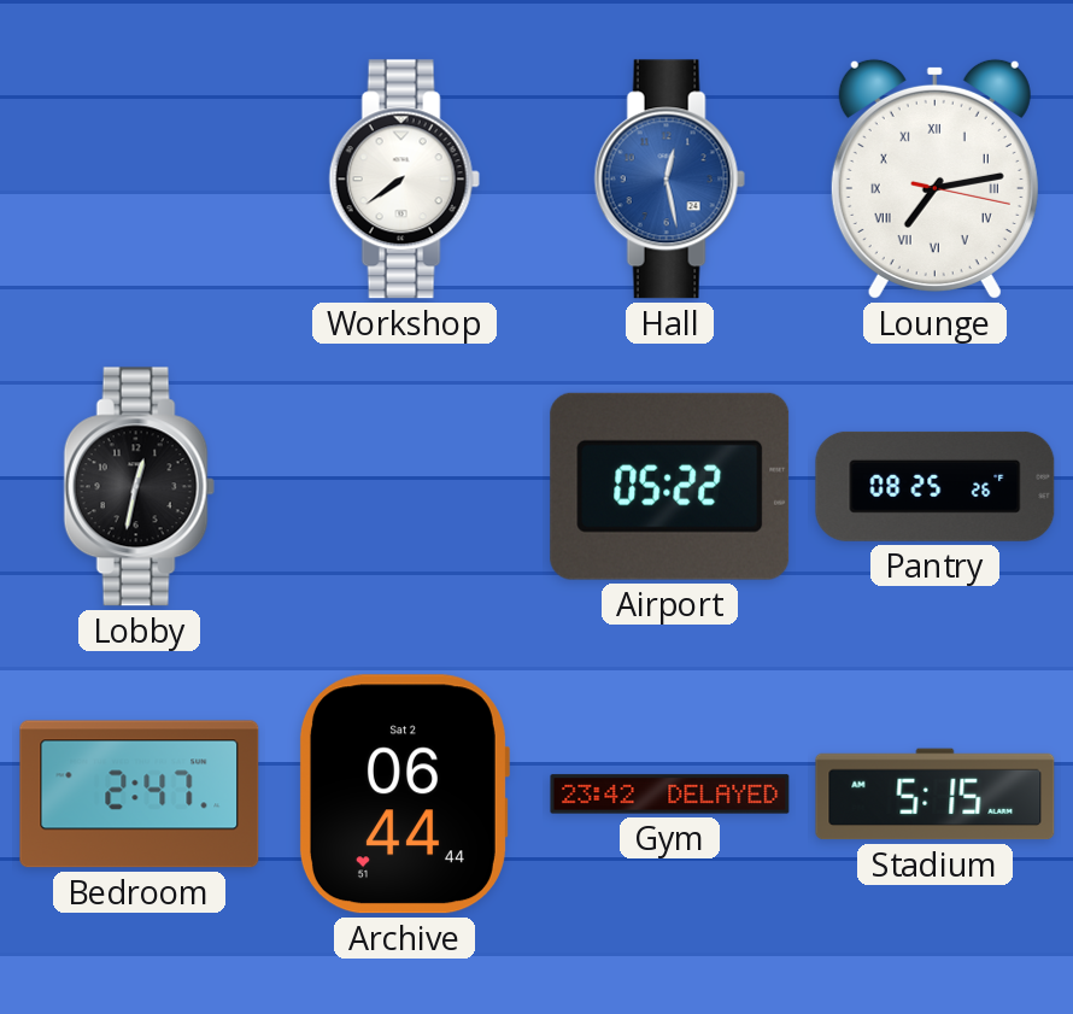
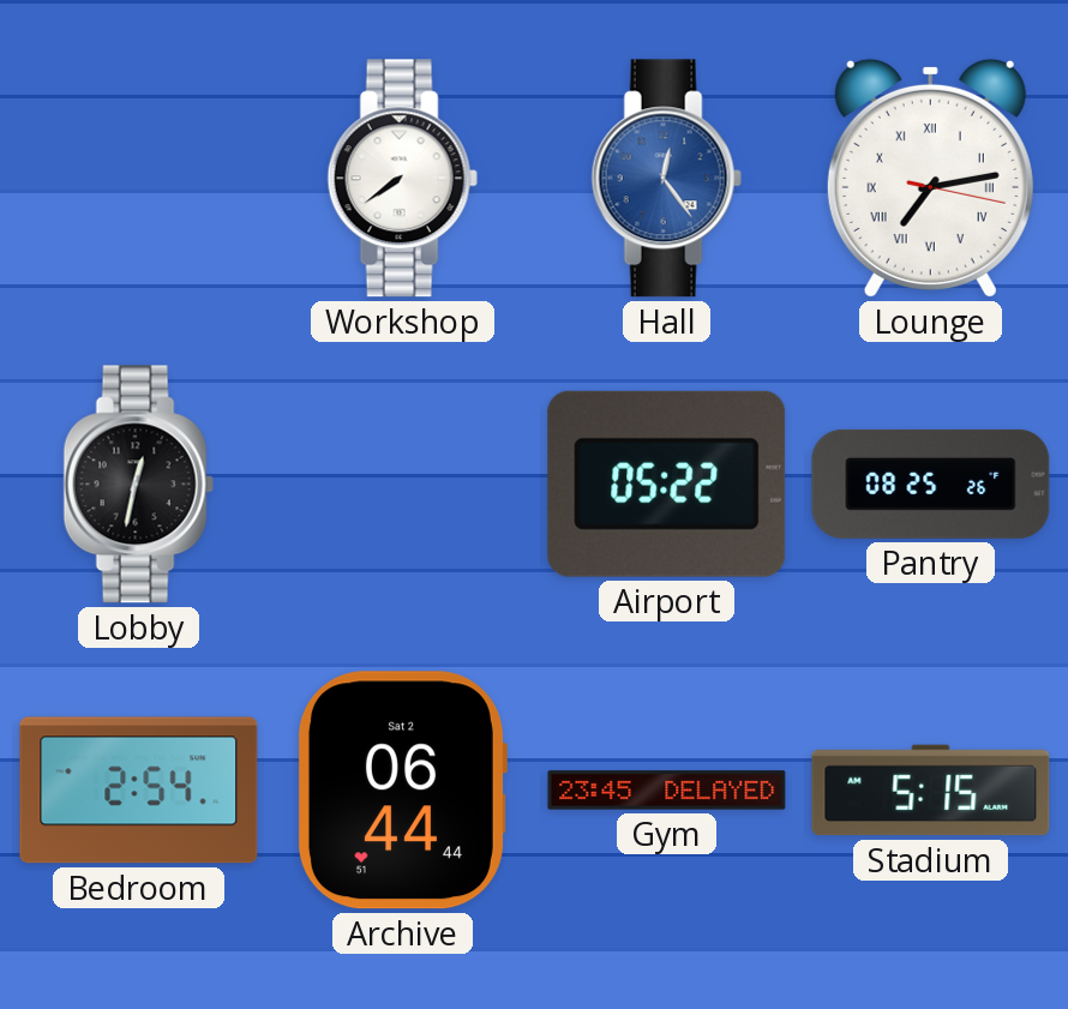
Hall: 12:28 -> 12:24 (666, 179)
Bedroom: 2:47 -> 2:54 (139, 791)
Gym: 23:42 -> 23:45 (667, 791)
